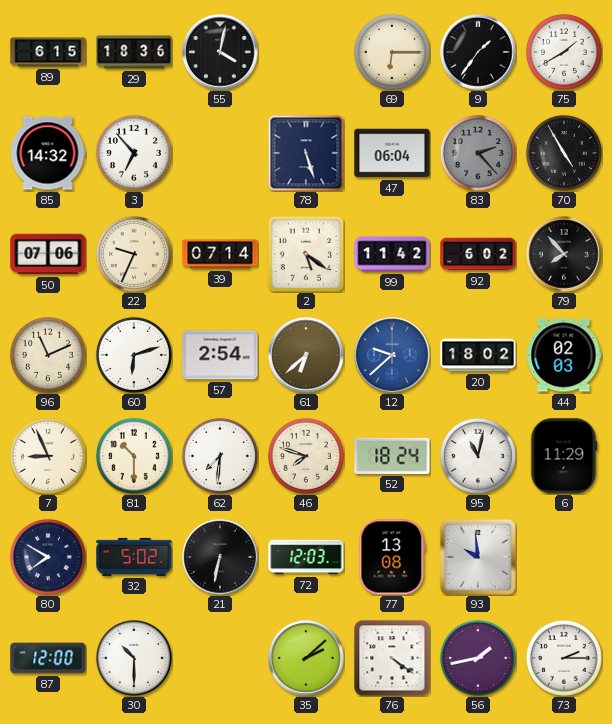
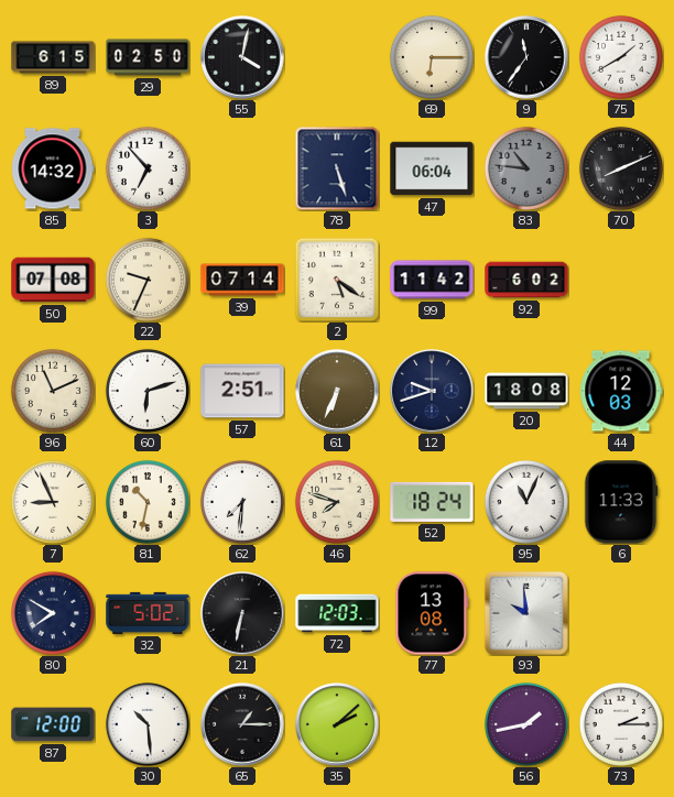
29: 18:36 -> 02:50 (148, 57)
9: 1:36 -> 11:36 (526, 57)
83: 2:23 -> 10:46 (526, 168)
70: 4:55 -> 8:11 (621, 168)
50: 07:06 -> 07:08 (53, 280)
79: 7:53 -> none (564, 254)
57: 2:54 -> 2:51 (242, 391)
61: 6:38 -> 6:34 (337, 391)
12: 9:38 -> 9:42 (432, 391)
12 dial: blue -> navy (432, 391)
20: 18:02 -> 18:08 (526, 391)
44: 02:03 -> 12:03 (621, 391)
81: 10:30 -> 10:32 (148, 502)
95: 11:02 -> 11:04 (526, 502)
6: 11:29 -> 11:33 (621, 502)
30: 10:30 -> 10:29 (148, 724)
65: none -> 1:15 (242, 724)
76: 4:21 -> none (392, 658)
